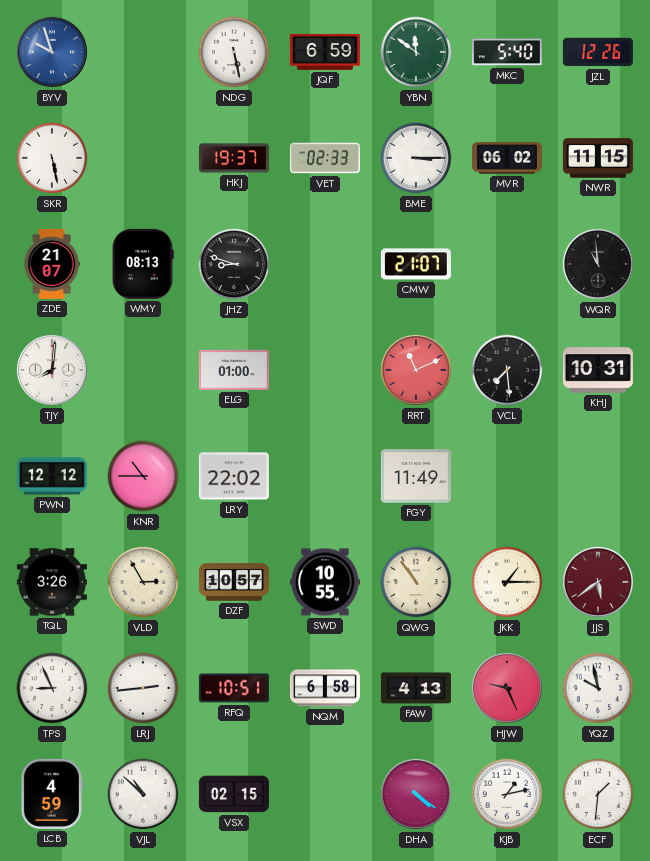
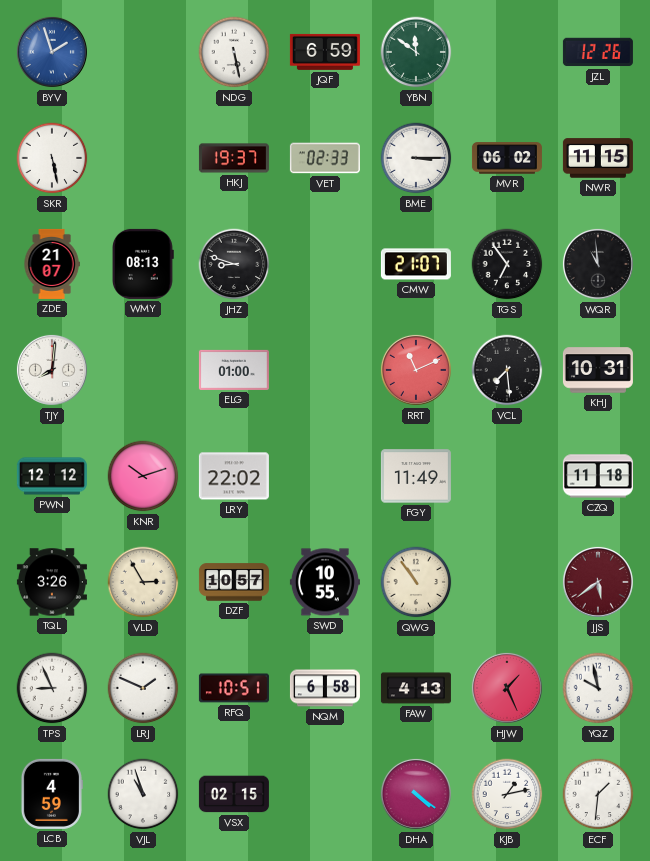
BYV: 9:57 -> 1:57 (52, 52)
MKC: 5:40 -> none (507, 52)
TGS: none -> 6:54 (507, 264)
KNR: 10:45 -> 10:12 (143, 476)
CZQ: none -> 11:18 (598, 476)
JKK: 1:15 -> none (507, 582)
LRJ: 2:44 -> 1:49 (143, 688)
HJW: 9:26 -> 1:26 (507, 688)
VJL: 10:52 -> 10:57 (143, 794)
